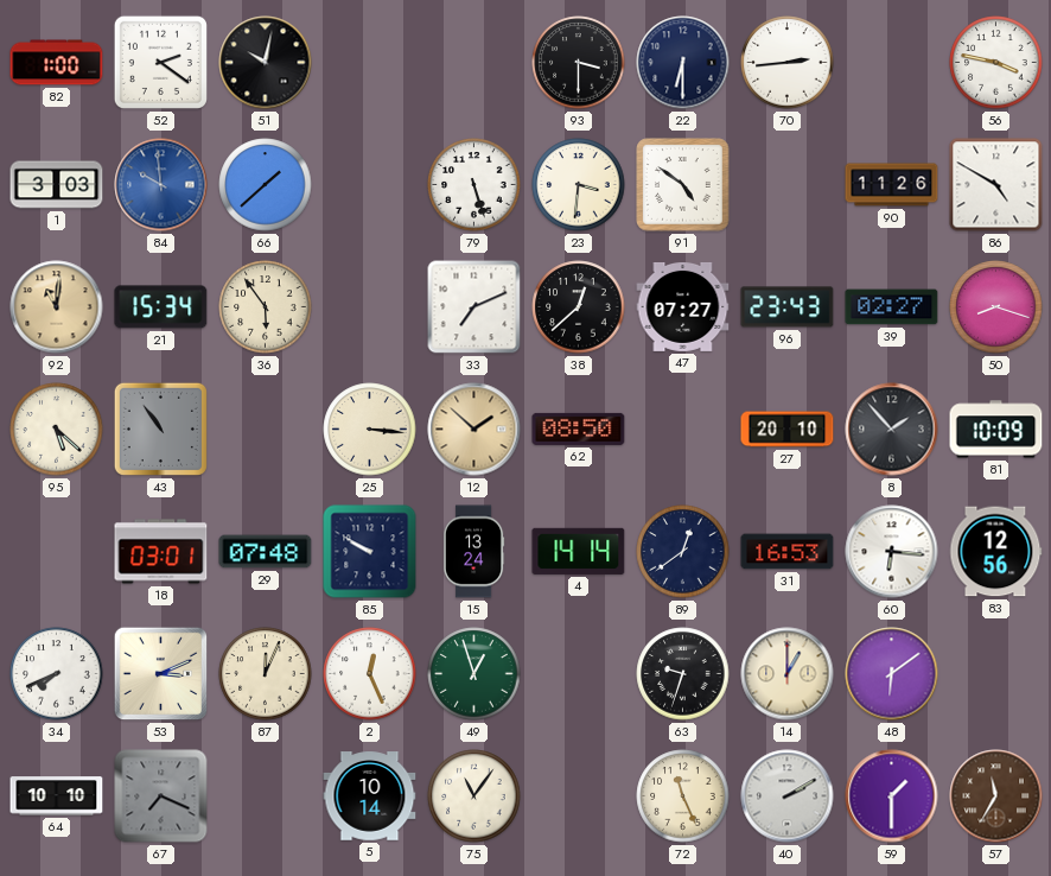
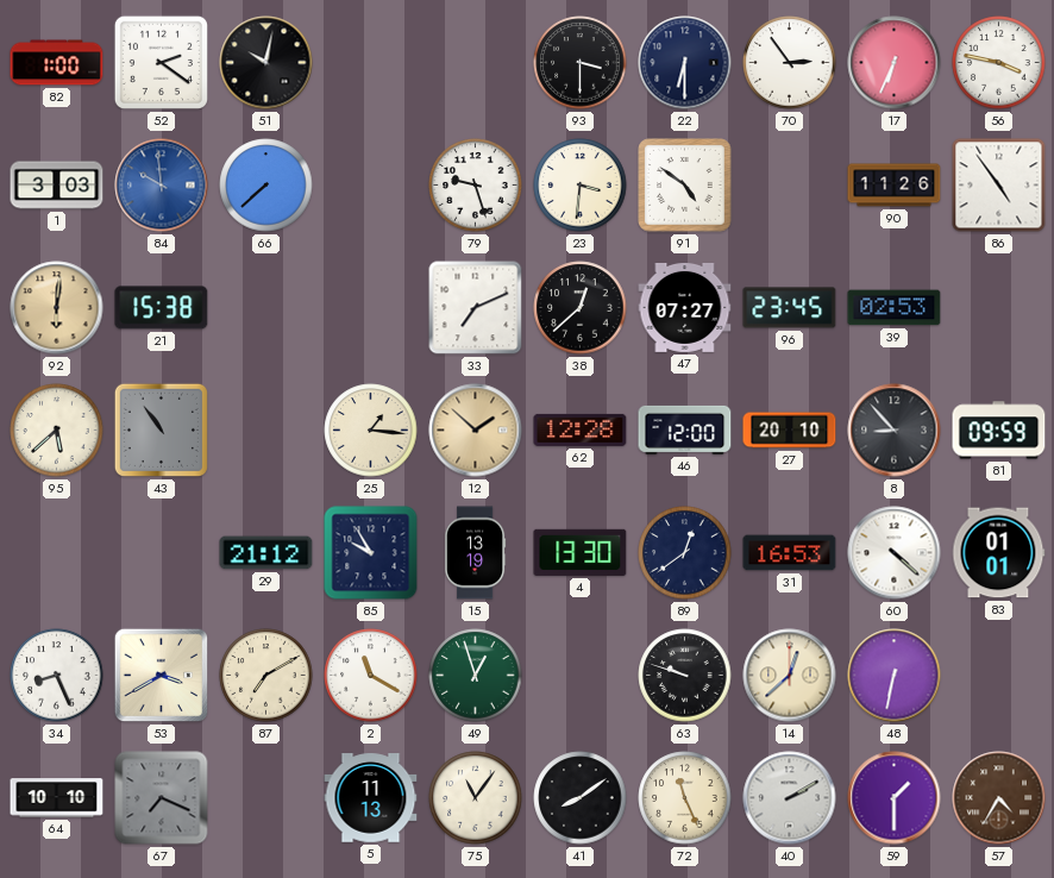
70: 2:44 -> 2:54 (790, 63)
17: none -> 6:34 (895, 63)
66: 1:38 -> 7:38 (266, 186)
79: 5:27 -> 9:27 (476, 186)
86: 4:50 -> 4:54 (999, 186)
92: 11:01 -> 6:01 (57, 308)
21: 15:34 -> 15:38 (162, 308)
36: 5:54 -> none (266, 307)
96: 23:43 -> 23:45 (790, 308)
39: 02:27 -> 02:53 (895, 308)
50: 8:18 -> none (996, 307)
95: 5:22 -> 5:38 (57, 431)
25: 3:16 -> 1:16 (371, 431)
62: 08:50 -> 12:28 (581, 429)
46: none -> 12:00 (685, 429)
8: 1:53 -> 8:53 (895, 431)
81: 10:09 -> 09:59 (999, 431)
18: 03:01 -> none (161, 552)
29: 07:48 -> 21:12 (266, 553)
85: 9:50 -> 9:55 (371, 553)
15: 13:24 -> 13:19 (475, 553)
4: 14:14 -> 13:30 (581, 552)
60: 6:16 -> 4:22 (895, 553)
83: 12:56 -> 01:01 (999, 553)
34: 7:41 -> 8:26 (57, 676)
53: 3:11 -> 3:40 (162, 676)
87: 12:04 -> 7:10 (266, 676)
2: 12:26 -> 11:20 (371, 676)
63: 9:33 -> 9:48 (685, 676)
14: 1:00 -> 12:38 (790, 676)
48: 6:09 -> 6:32 (895, 676)
5: 10:14 -> 11:13 (371, 798)
41: none -> 8:09 (581, 798)
57: 11:35 -> 4:35 (999, 798)
